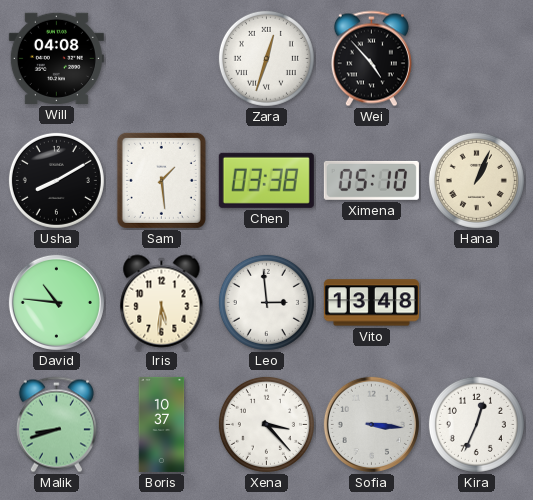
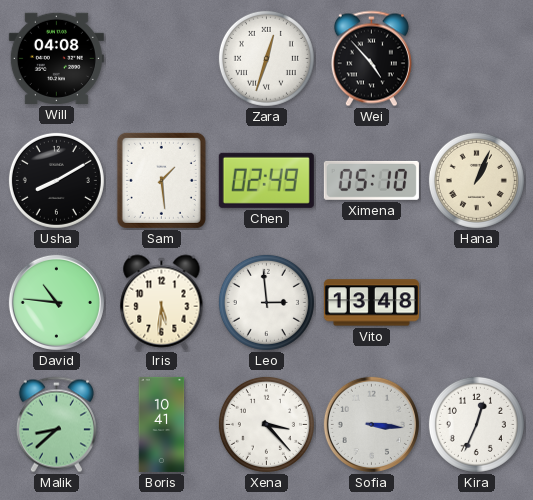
Chen: 03:38 -> 02:49 (266, 180)
Malik: 8:42 -> 8:38 (56, 425)
Boris: 10:37 -> 10:41 (162, 424)
